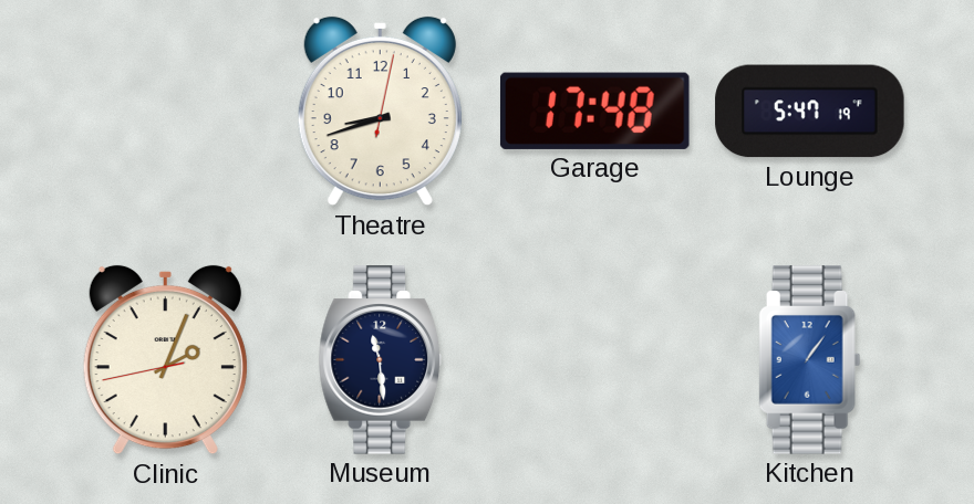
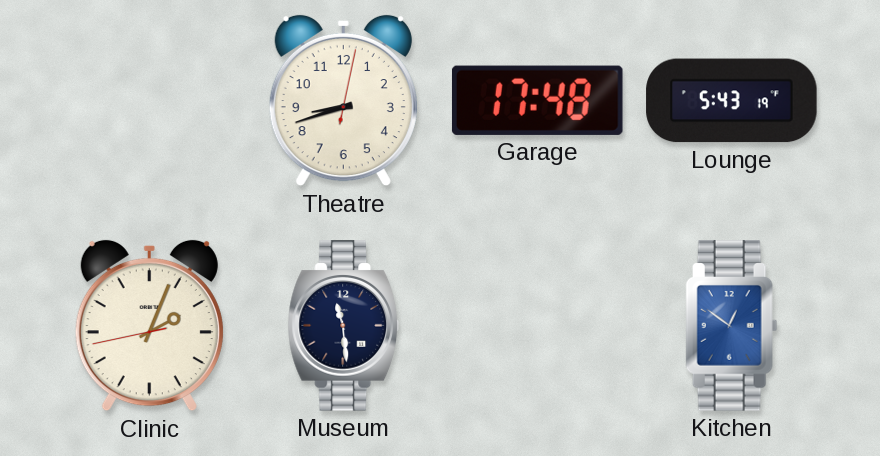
Lounge: 5:47 -> 5:43 (732, 101)
Kitchen: 1:06 -> 12:51 (732, 326)
